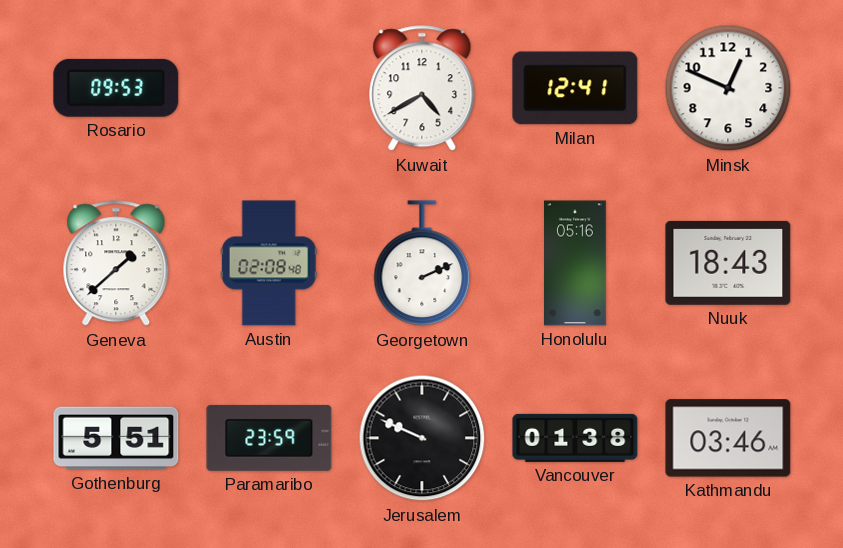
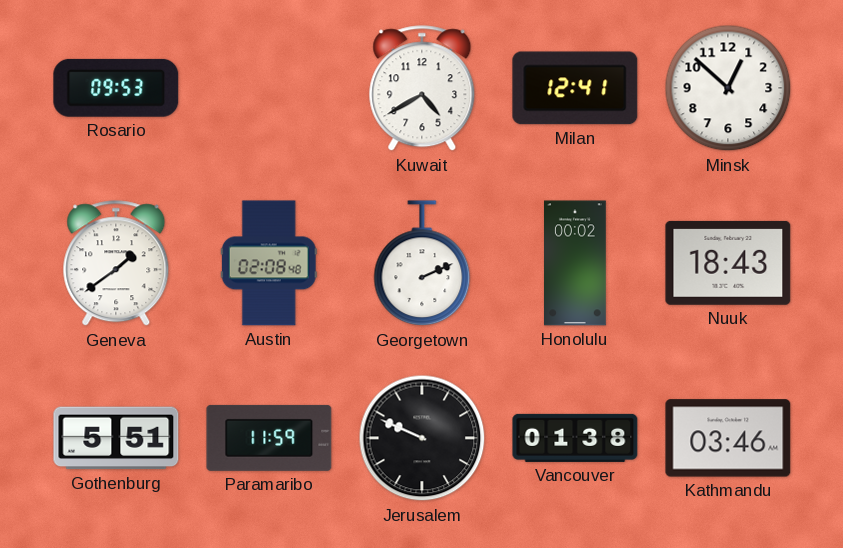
Minsk: 12:49 -> 12:52 (728, 88)
Geneva: 1:38 -> 1:39 (116, 264)
Honolulu: 05:16 -> 00:02 (576, 263)
Paramaribo: 23:59 -> 11:59 (269, 438)
